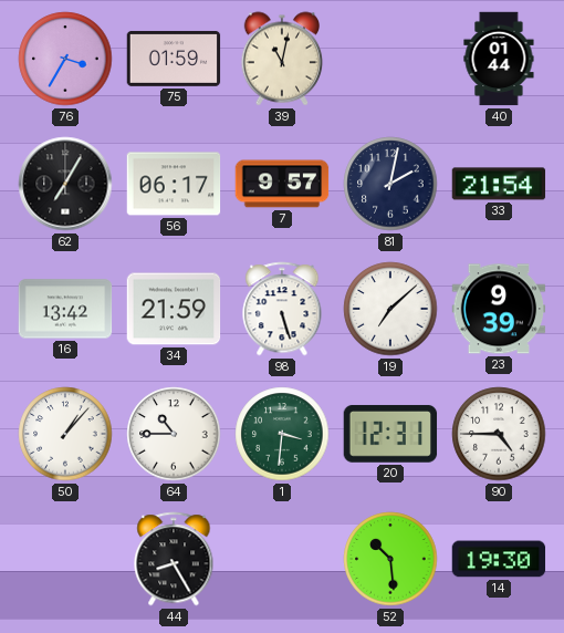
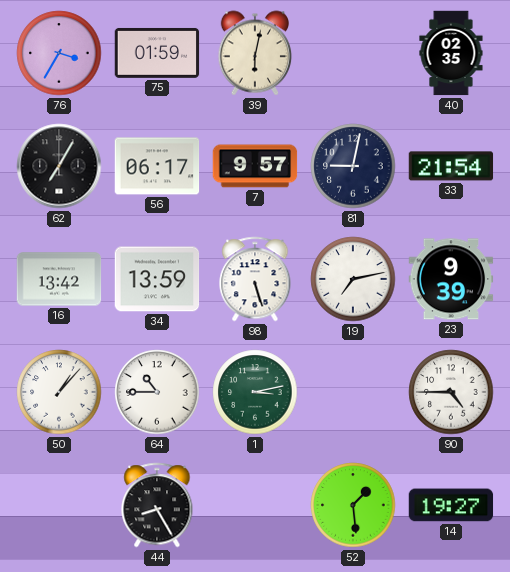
39: 11:02 -> 6:02 (255, 53)
40: 01:44 -> 02:35 (451, 53)
81: 2:02 -> 9:02 (353, 166)
34: 21:59 -> 13:59 (157, 279)
19: 7:08 -> 7:13 (353, 279)
1: 3:31 -> 3:13 (255, 392)
20: 12:31 -> none (390, 434)
52: 10:29 -> 1:29 (353, 505)
14: 19:30 -> 19:27 (451, 505)
